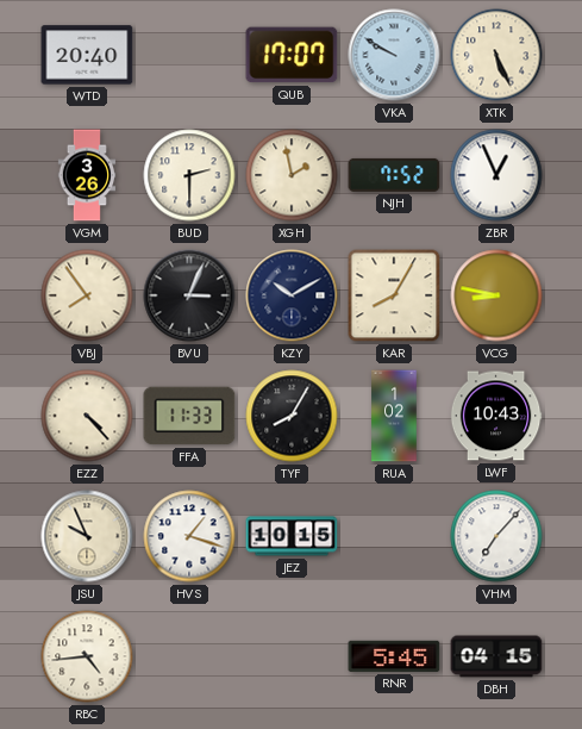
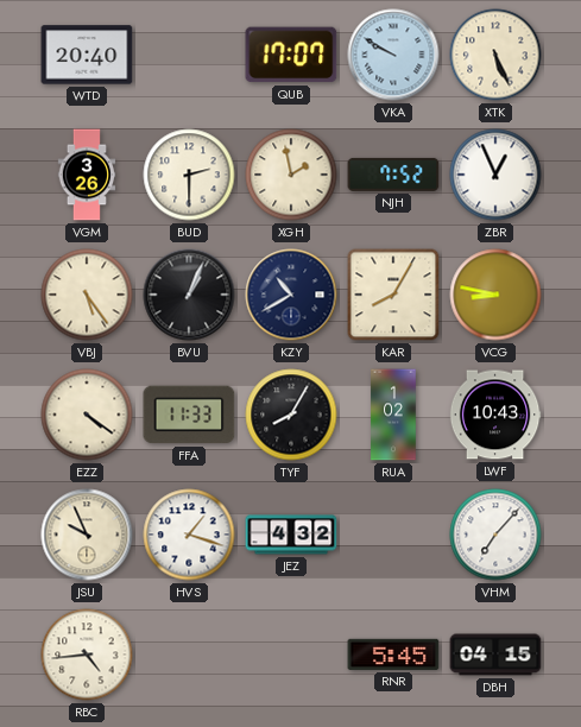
VBJ: 7:54 -> 5:24 (87, 295)
BVU: 3:04 -> 1:04 (189, 295)
KZY: 10:10 -> 10:40 (291, 295)
EZZ: 4:23 -> 4:21 (87, 415)
JEZ: 10:15 -> 4:32 (291, 535)
